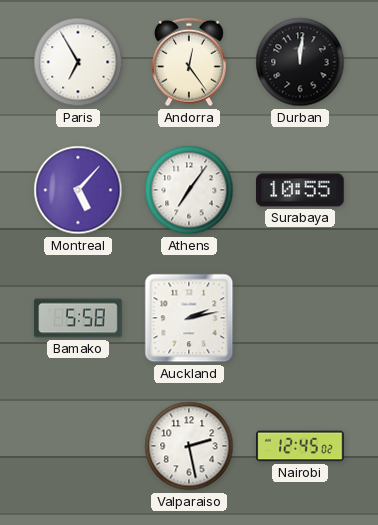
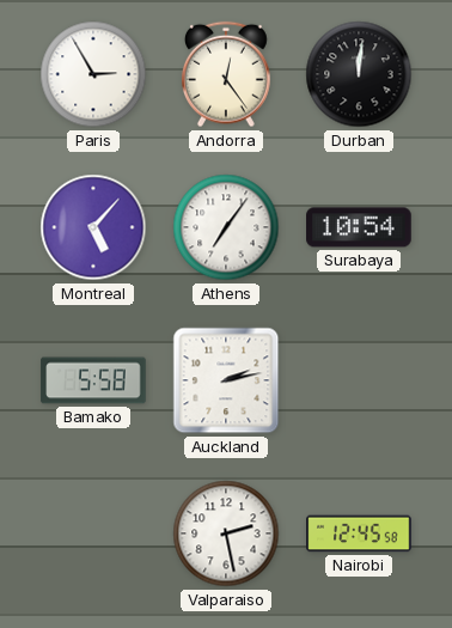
Paris: 6:55 -> 2:55 (93, 74)
Surabaya: 10:55 -> 10:54 (359, 227)
Nairobi: 12:45:02 -> 12:45:58 (359, 534)
